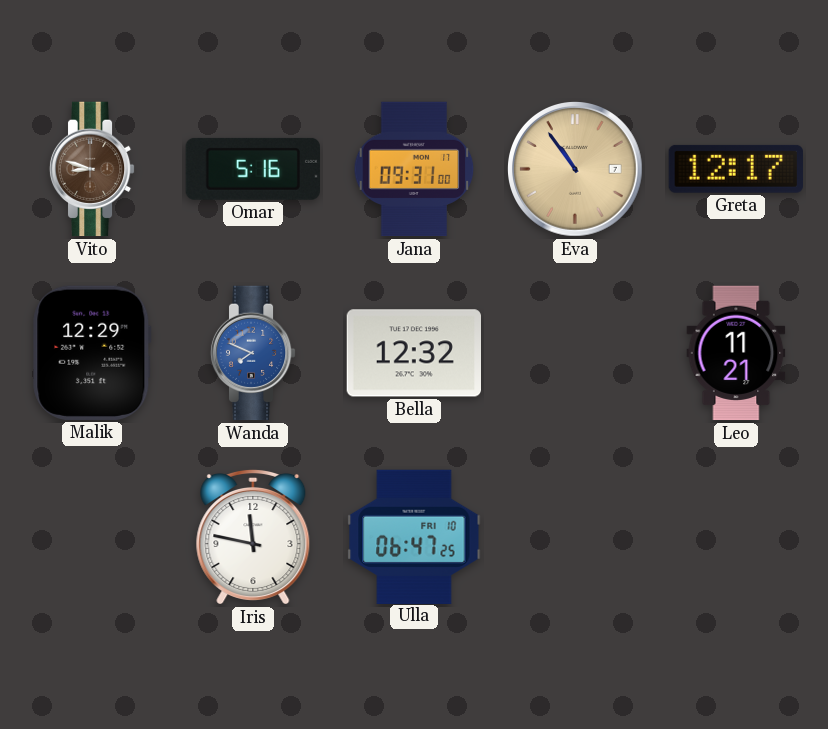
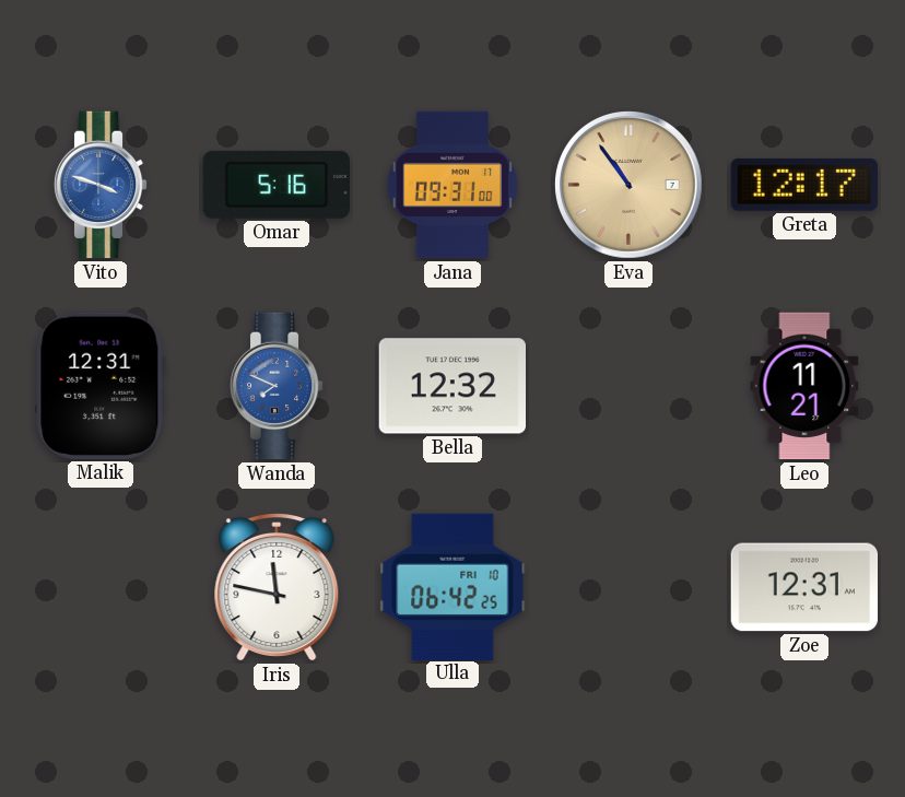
Vito: 8:48 -> 3:48 (101, 185)
Vito dial: brown -> blue (101, 185)
Malik: 12:29 -> 12:31 (101, 386)
Ulla: 06:47 -> 06:42 (452, 586)
Zoe: none -> 12:31 (803, 587)
